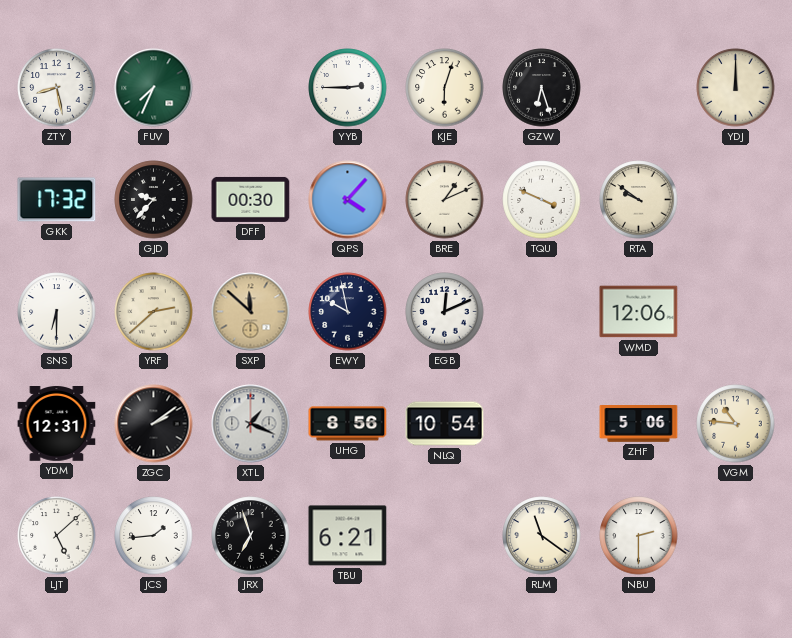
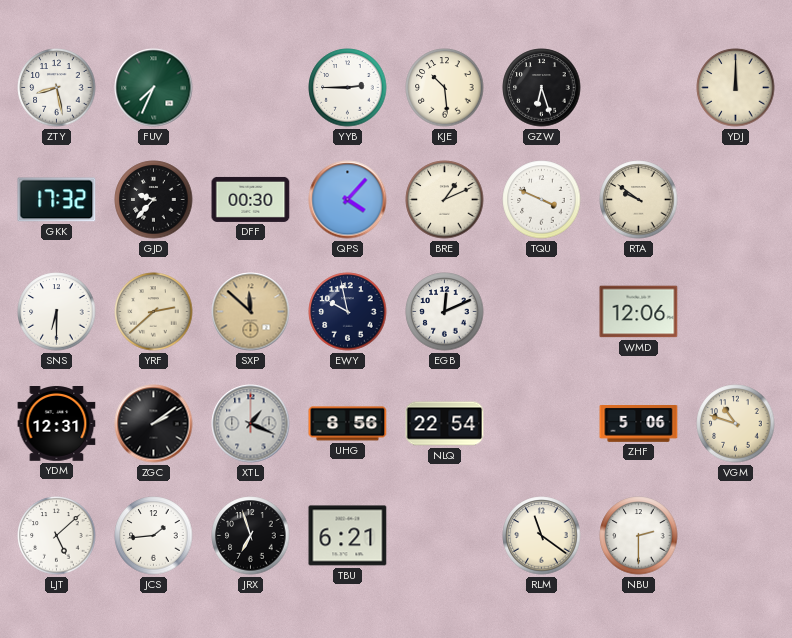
KJE: 6:03 -> 10:29 (445, 88)
NLQ: 10:54 -> 22:54 (445, 424)
VGM: 10:46 -> 10:48 (736, 424)
